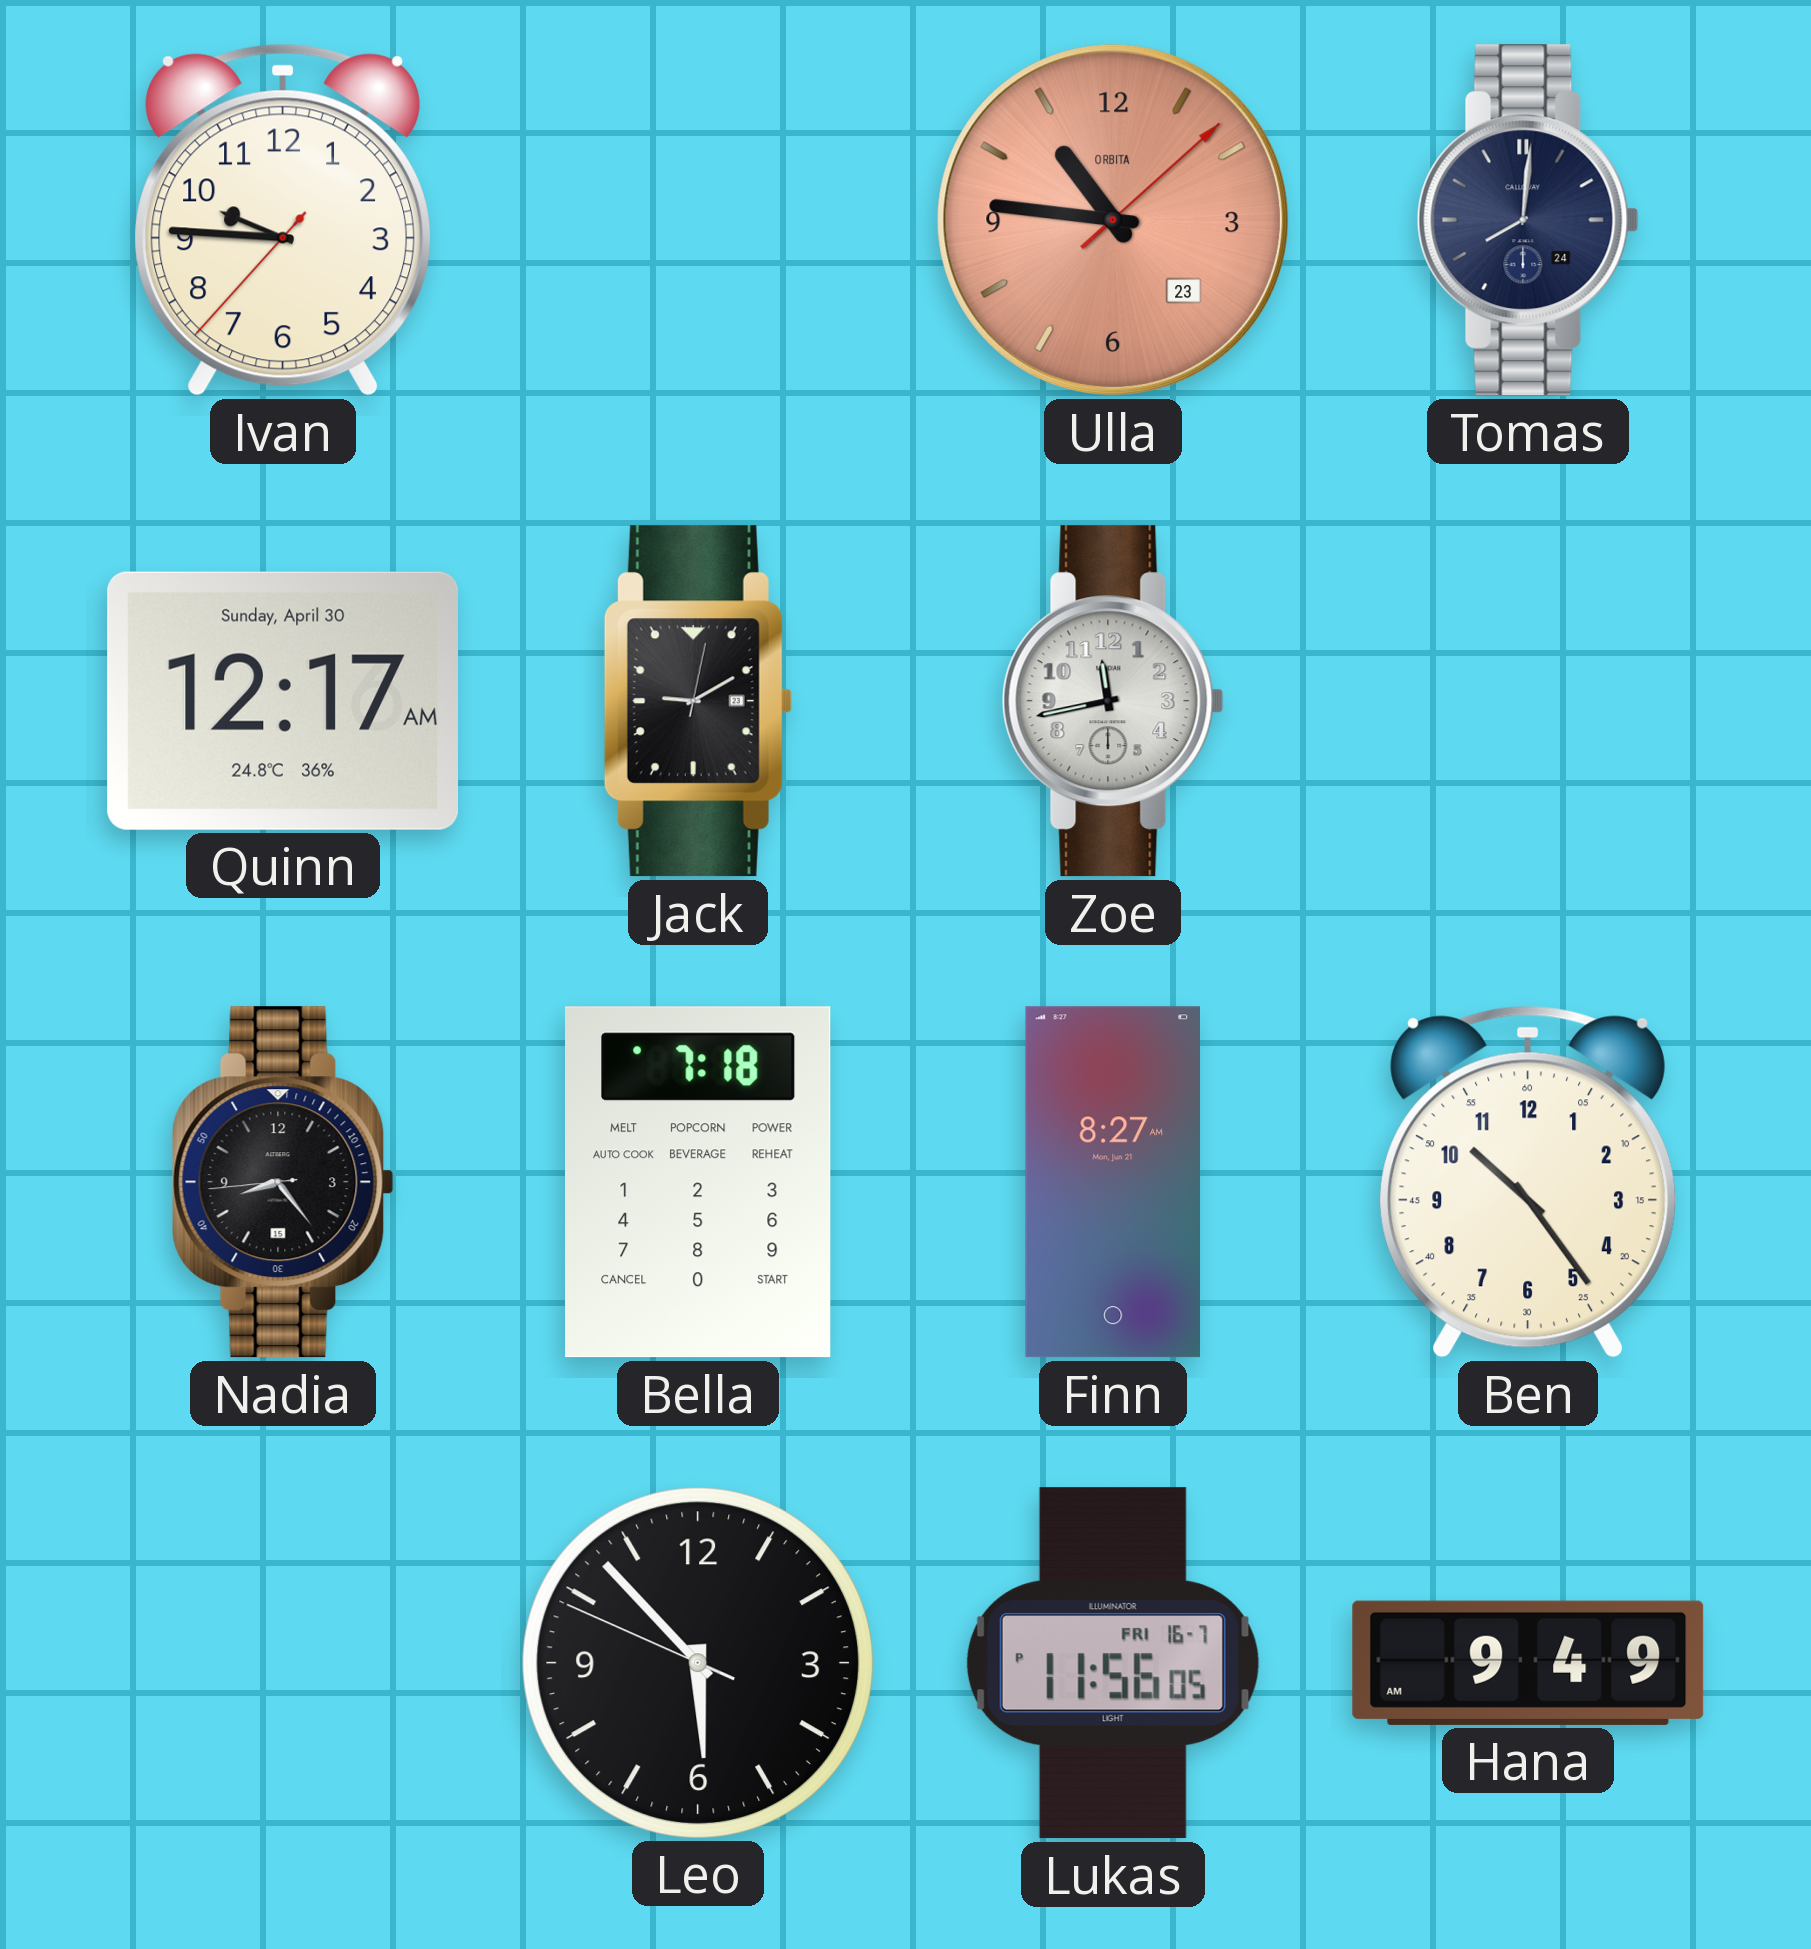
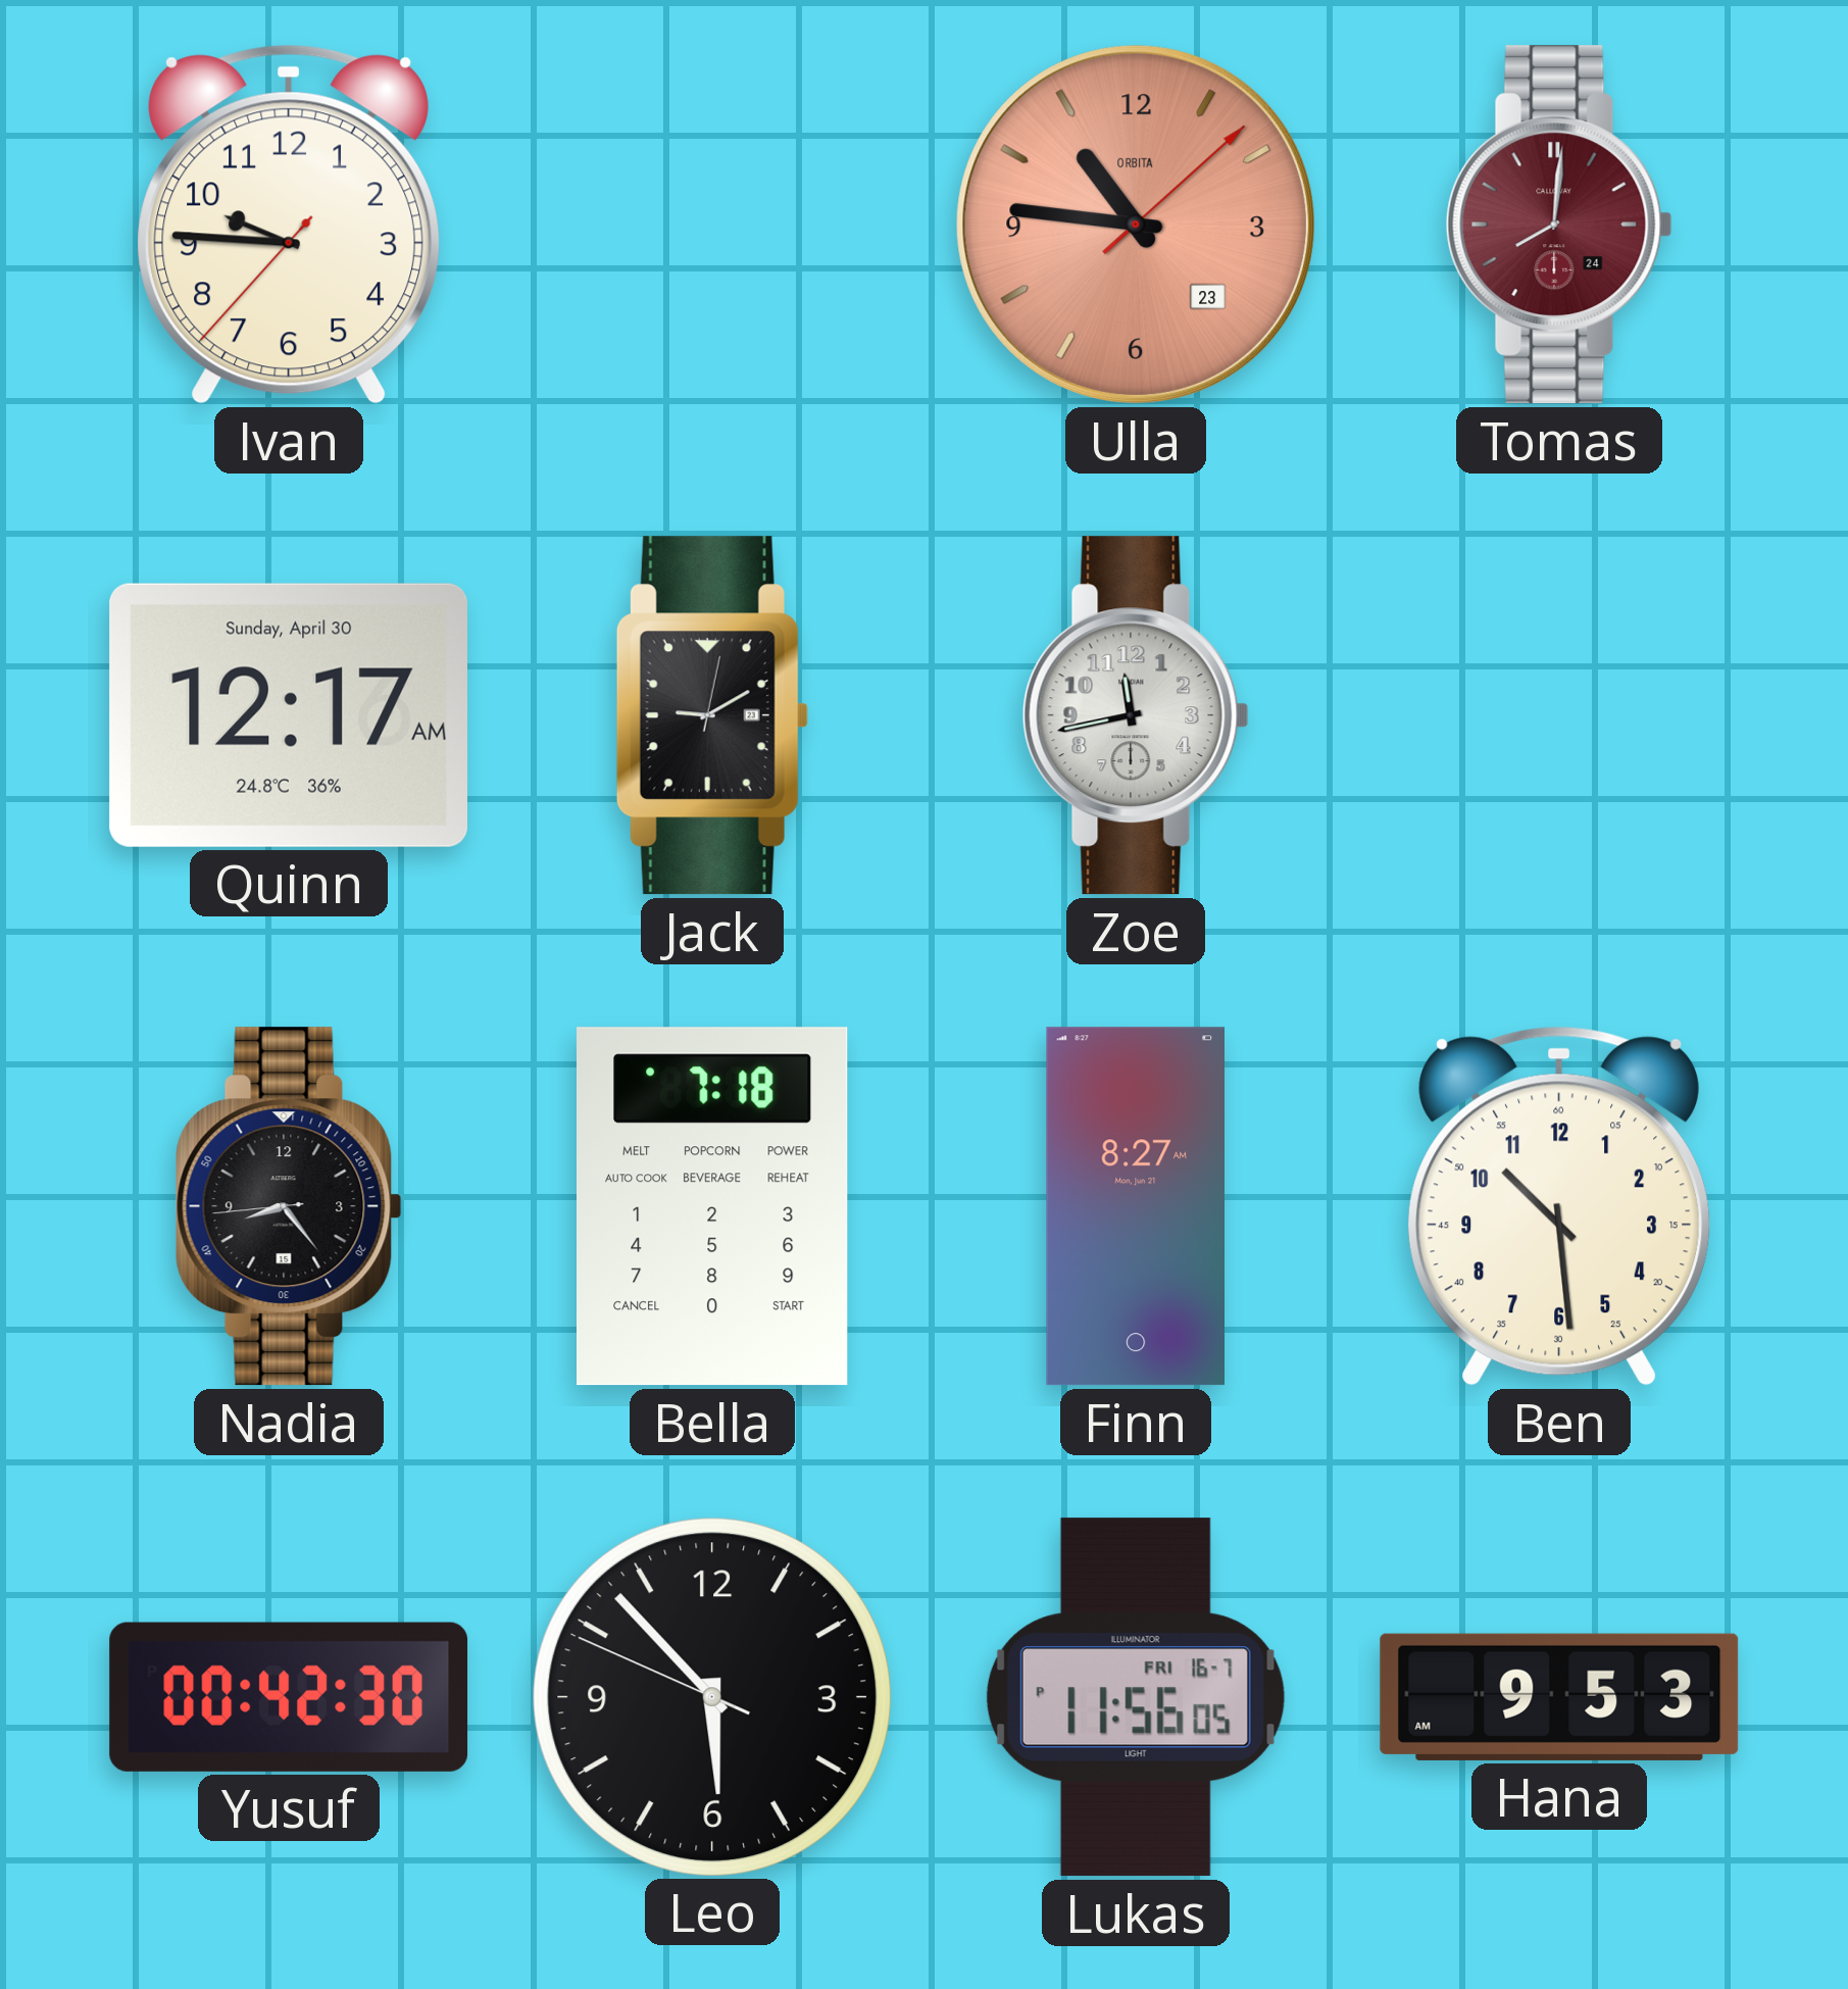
Tomas dial: navy -> burgundy (1559, 225)
Ben: 10:24 -> 10:29 (1558, 1206)
Yusuf: none -> 00:42 (289, 1697)
Hana: 9:49 -> 9:53 (1559, 1697)
